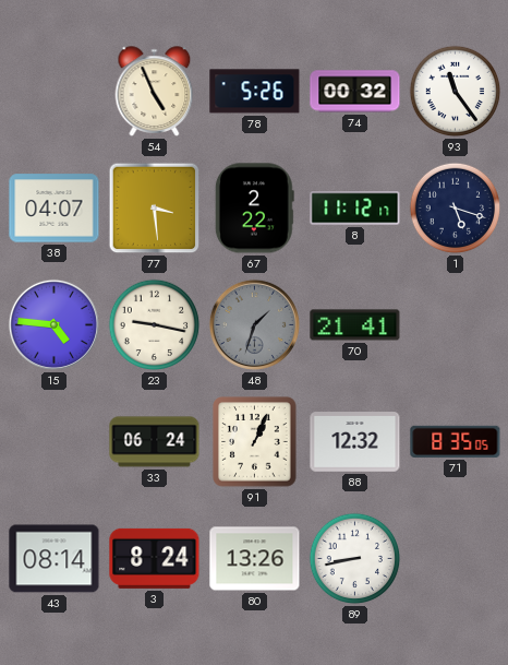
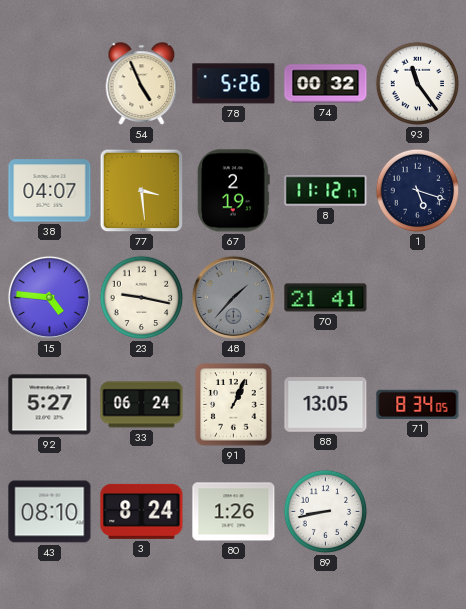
67: 2:22 -> 2:19 (233, 191)
48: 1:33 -> 1:37 (233, 297)
92: none -> 5:27 (50, 405)
88: 12:32 -> 13:05 (326, 405)
71: 8:35 -> 8:34 (418, 404)
43: 08:14 -> 08:10 (50, 512)
80: 13:26 -> 1:26 (234, 512)
